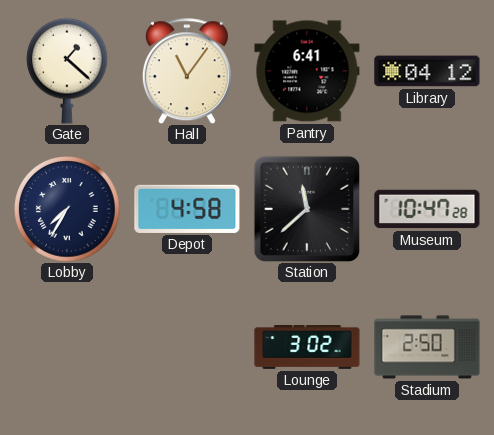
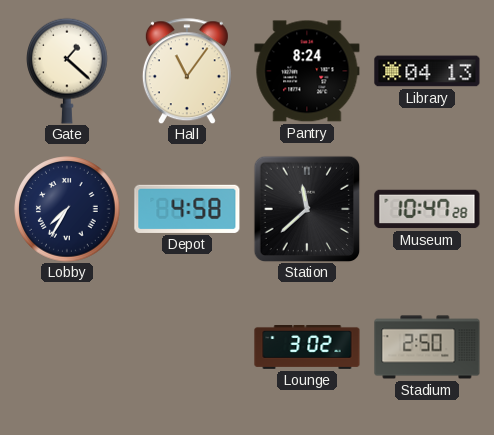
Pantry: 6:41 -> 8:24 (307, 71)
Library: 04:12 -> 04:13 (427, 71)
